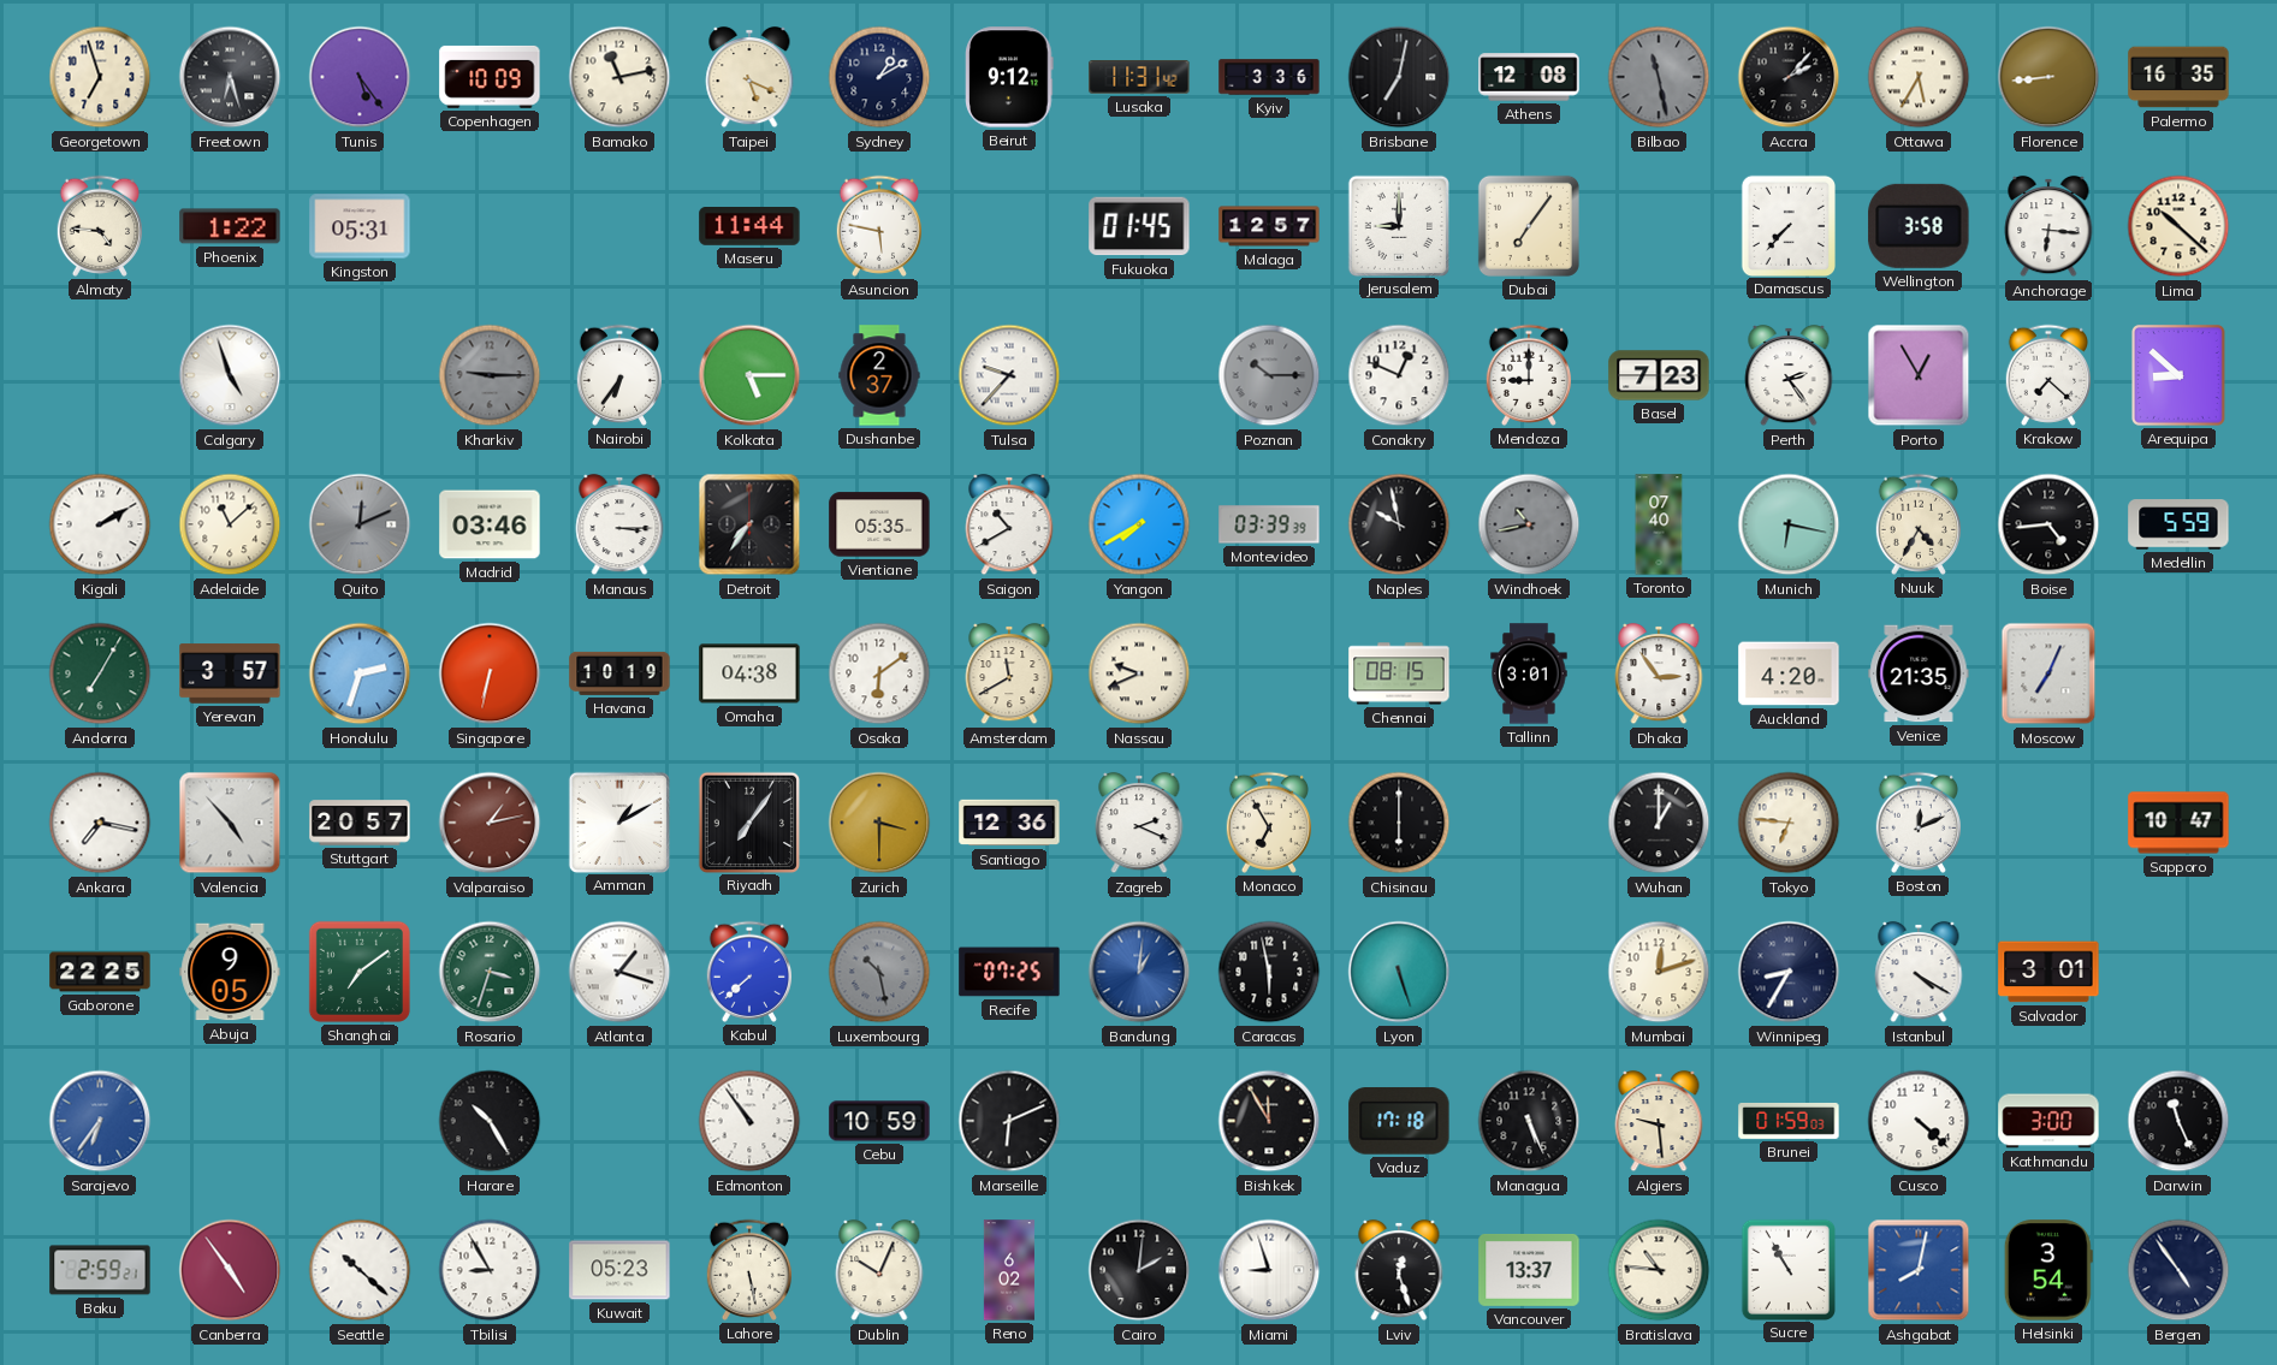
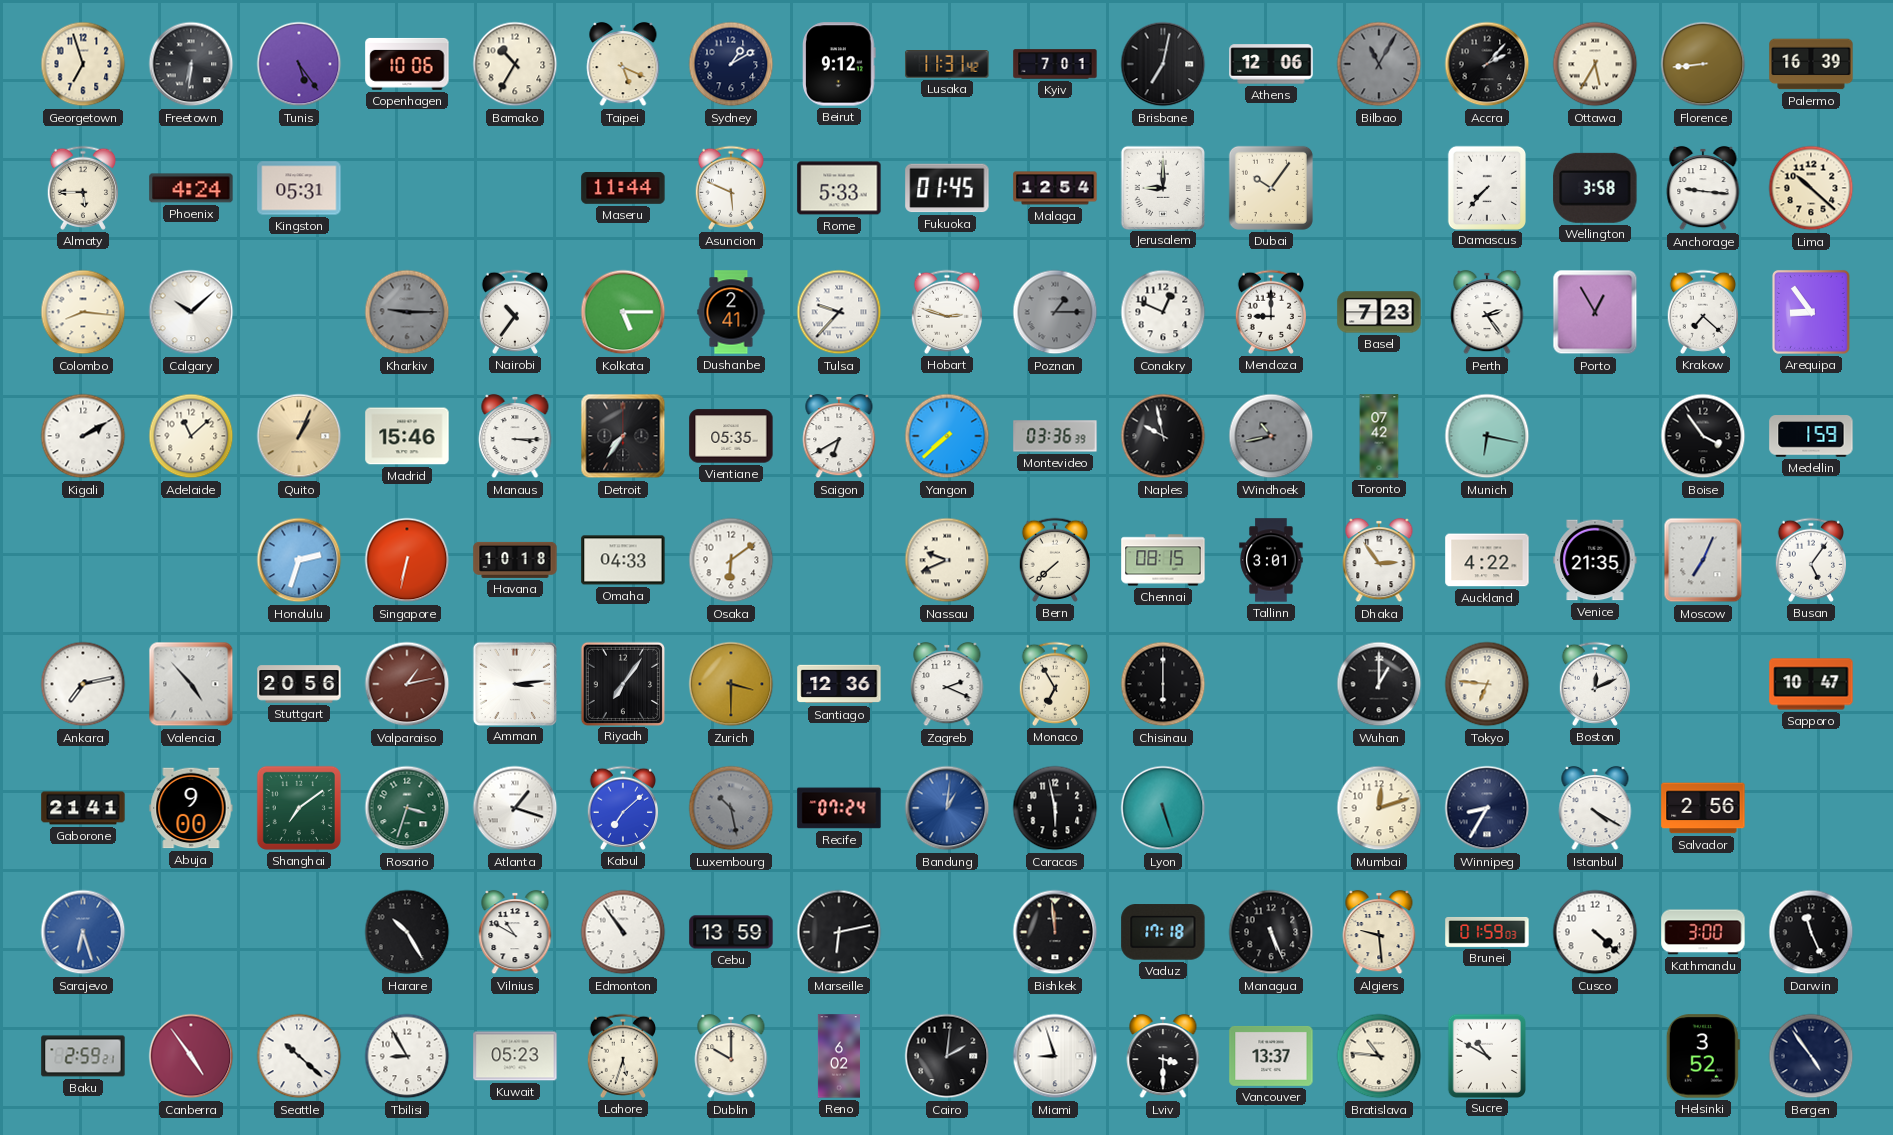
Freetown: 6:27 -> 6:31 (191, 64)
Copenhagen: 10:09 -> 10:06 (407, 64)
Bamako: 11:13 -> 10:35 (515, 64)
Kyiv: 3:36 -> 7:01 (1055, 64)
Athens: 12:08 -> 12:06 (1271, 64)
Bilbao: 11:28 -> 11:05 (1379, 64)
Palermo: 16:35 -> 16:39 (1811, 64)
Almaty: 4:46 -> 5:45 (82, 188)
Phoenix: 1:22 -> 4:24 (191, 188)
Asuncion: 5:47 -> 5:49 (730, 188)
Rome: none -> 5:33 (839, 188)
Malaga: 12:57 -> 12:54 (1055, 188)
Dubai: 7:06 -> 10:06 (1271, 188)
Anchorage: 6:16 -> 9:16 (1703, 188)
Colombo: none -> 8:16 (83, 312)
Calgary: 4:57 -> 10:08 (191, 312)
Nairobi: 6:36 -> 10:36 (514, 312)
Dushanbe: 2:37 -> 2:41 (731, 312)
Hobart: none -> 2:48 (946, 312)
Poznan: 10:15 -> 1:15 (1055, 312)
Arequipa: 8:52 -> 8:54 (1811, 312)
Quito: 12:11 -> 1:04 (299, 436)
Quito dial: grey -> champagne (299, 436)
Madrid: 03:46 -> 15:46 (407, 436)
Saigon: 10:40 -> 6:40 (839, 436)
Yangon: 7:40 -> 7:38 (947, 436)
Montevideo: 03:39 -> 03:36 (1055, 436)
Toronto: 07:40 -> 07:42 (1379, 436)
Nuuk: 4:35 -> none (1917, 524)
Boise: 4:44 -> 3:54 (1703, 436)
Medellin: 5:59 -> 1:59 (1811, 436)
Andorra: 7:05 -> none (100, 673)
Yerevan: 3:57 -> none (230, 673)
Havana: 10:19 -> 10:18 (515, 560)
Omaha: 04:38 -> 04:33 (623, 560)
Amsterdam: 11:40 -> none (1009, 673)
Bern: none -> 7:38 (1054, 560)
Auckland: 4:20 -> 4:22 (1487, 560)
Busan: none -> 5:06 (1810, 560)
Ankara: 7:17 -> 7:13 (83, 684)
Stuttgart: 20:57 -> 20:56 (299, 684)
Amman: 1:10 -> 3:14 (514, 683)
Gaborone: 22:25 -> 21:41 (83, 808)
Abuja: 9:05 -> 9:00 (191, 808)
Kabul: 7:38 -> 7:08 (622, 808)
Recife: 07:25 -> 07:24 (839, 808)
Salvador: 3:01 -> 2:56 (1703, 808)
Sarajevo: 6:36 -> 6:27 (83, 932)
Vilnius: none -> 10:50 (515, 932)
Cebu: 10:59 -> 13:59 (731, 932)
Marseille: 6:11 -> 6:13 (839, 932)
Bishkek: 11:55 -> 11:59 (1055, 932)
Lahore: 5:28 -> 5:33 (622, 1056)
Dublin: 10:04 -> 10:00 (731, 1056)
Lviv: 12:27 -> 3:30 (1163, 1056)
Sucre: 10:55 -> 10:50 (1486, 1055)
Ashgabat: 8:02 -> none (1919, 1270)
Helsinki: 3:54 -> 3:52 (1703, 1056)
